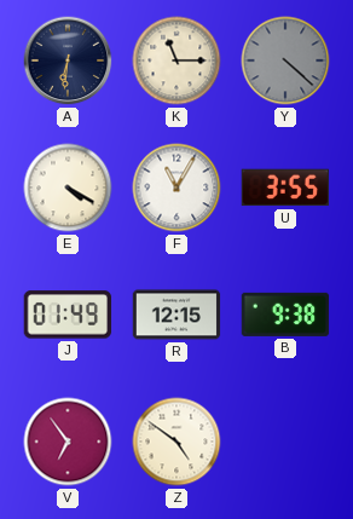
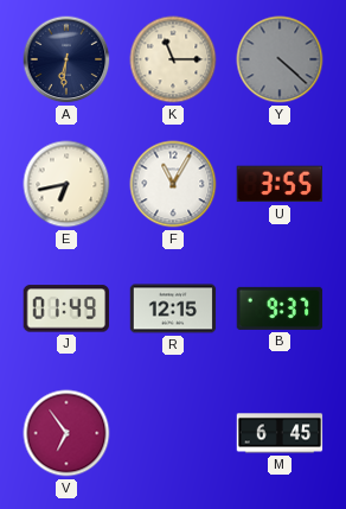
E: 4:20 -> 6:43 (66, 184)
B: 9:38 -> 9:37 (280, 308)
Z: 4:51 -> none (176, 442)
M: none -> 6:45 (280, 433)
